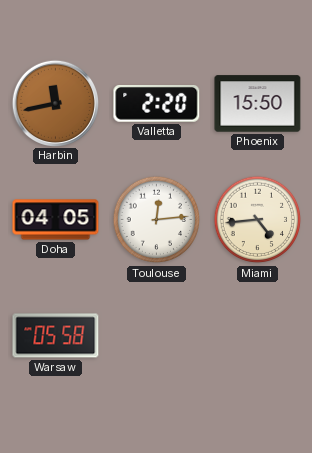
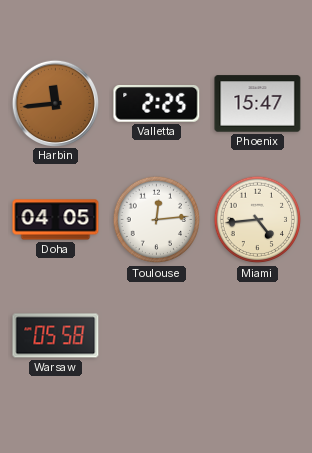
Harbin: 11:43 -> 11:44 (55, 103)
Valletta: 2:20 -> 2:25 (157, 104)
Phoenix: 15:50 -> 15:47 (258, 104)
